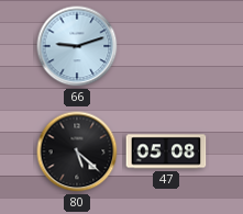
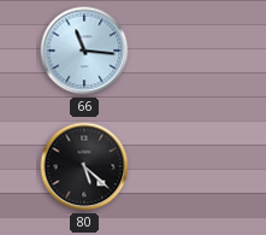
66: 9:12 -> 11:16 (84, 51)
47: 05:08 -> none (166, 151)
